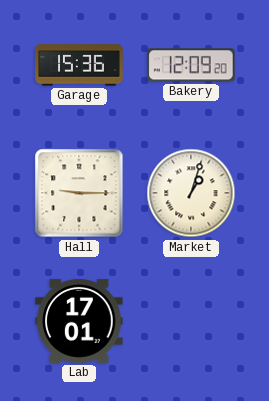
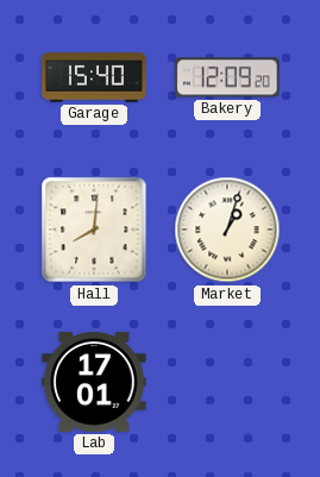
Garage: 15:36 -> 15:40 (94, 77)
Hall: 9:15 -> 8:01 (94, 230)
